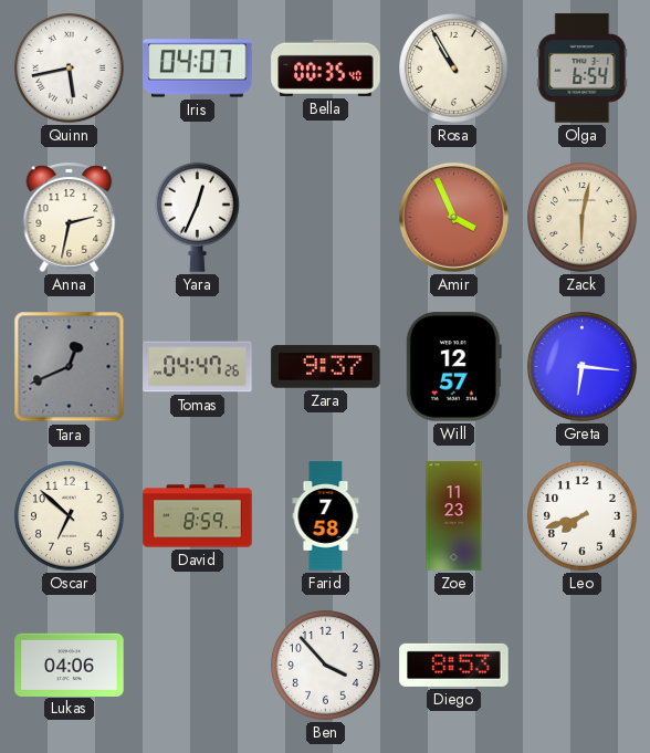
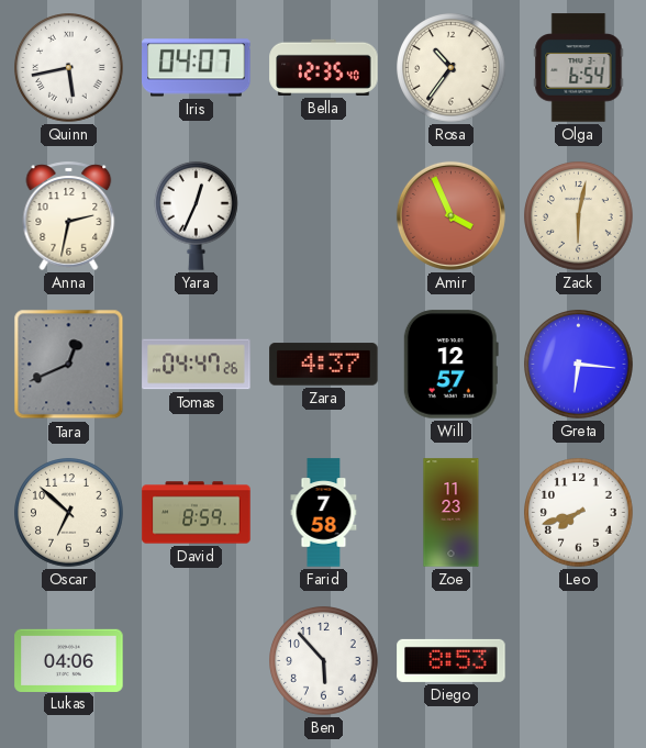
Bella: 00:35 -> 12:35 (324, 67)
Rosa: 10:55 -> 10:36 (452, 68)
Zara: 9:37 -> 4:37 (324, 365)
Ben: 3:53 -> 5:53 (324, 661)
